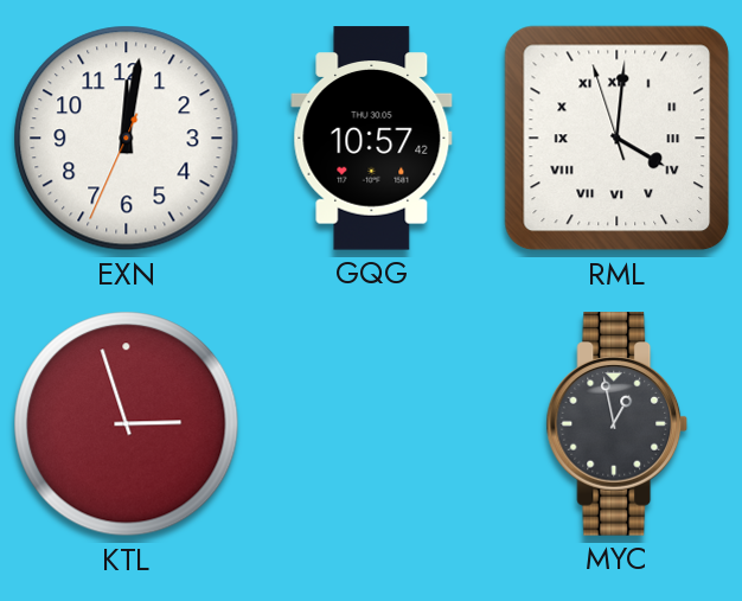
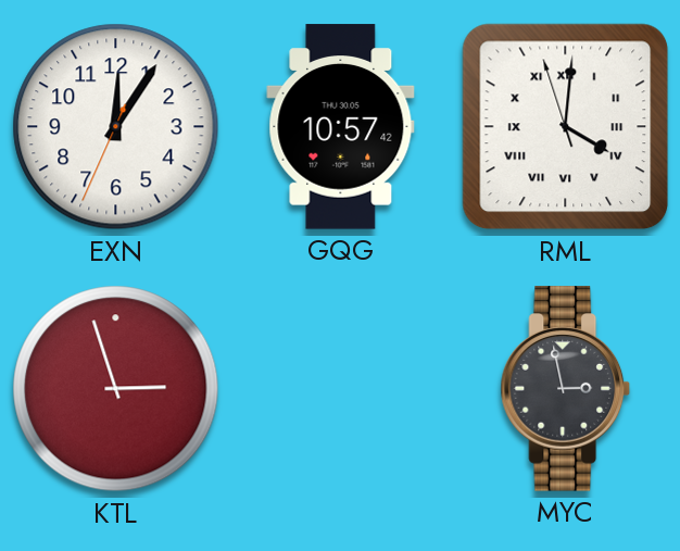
EXN: 12:01 -> 12:05 (116, 127)
MYC: 12:58 -> 2:58 (566, 389)
